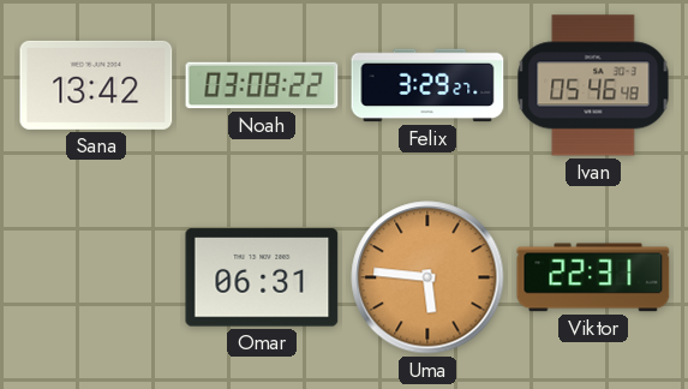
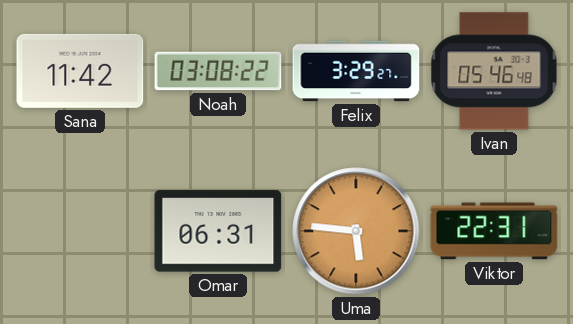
Sana: 13:42 -> 11:42 (80, 71)
